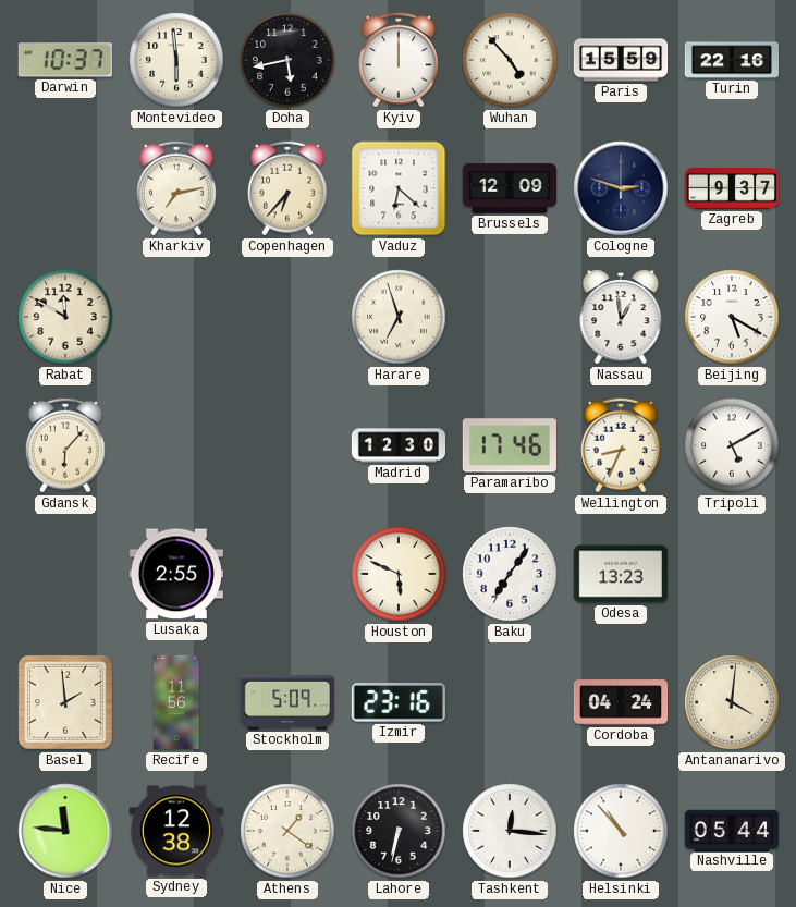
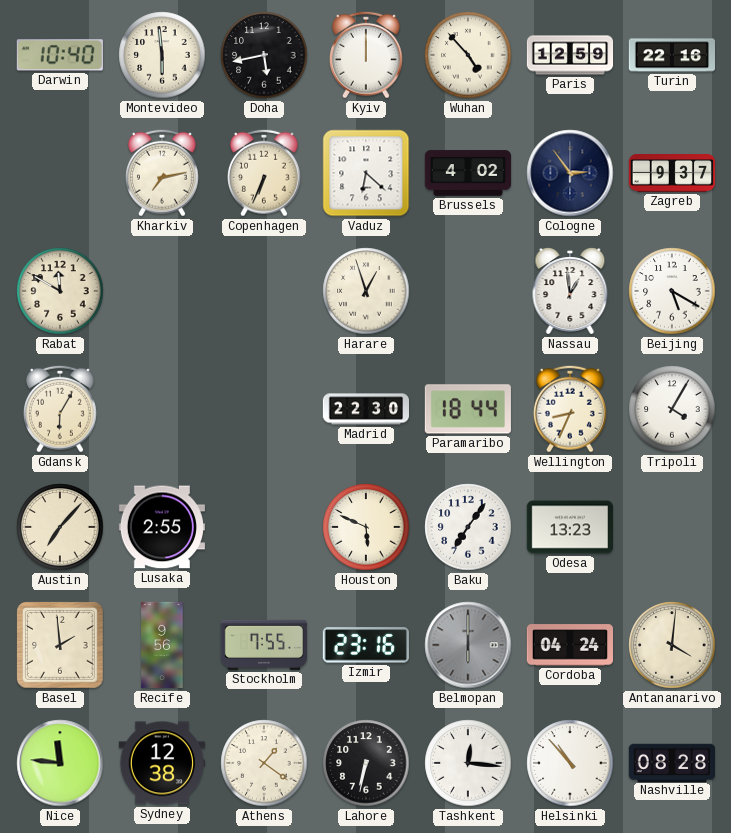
Darwin: 10:37 -> 10:40 (60, 55)
Paris: 15:59 -> 12:59 (570, 55)
Copenhagen: 6:37 -> 6:34 (264, 173)
Brussels: 12:09 -> 4:02 (468, 173)
Cologne: 2:48 -> 2:54 (570, 173)
Harare: 6:57 -> 12:57 (366, 291)
Gdansk: 6:07 -> 6:05 (60, 409)
Madrid: 12:30 -> 22:30 (366, 409)
Paramaribo: 17:46 -> 18:44 (468, 409)
Tripoli: 5:10 -> 4:05 (672, 409)
Austin: none -> 7:07 (60, 527)
Recife: 11:56 -> 9:56 (162, 645)
Stockholm: 5:09 -> 7:55 (263, 645)
Belmopan: none -> 6:00 (468, 645)
Nashville: 05:44 -> 08:28 (671, 762)
